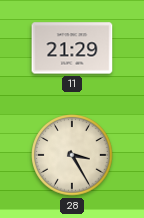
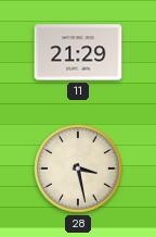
28: 3:25 -> 3:28 (78, 169)
